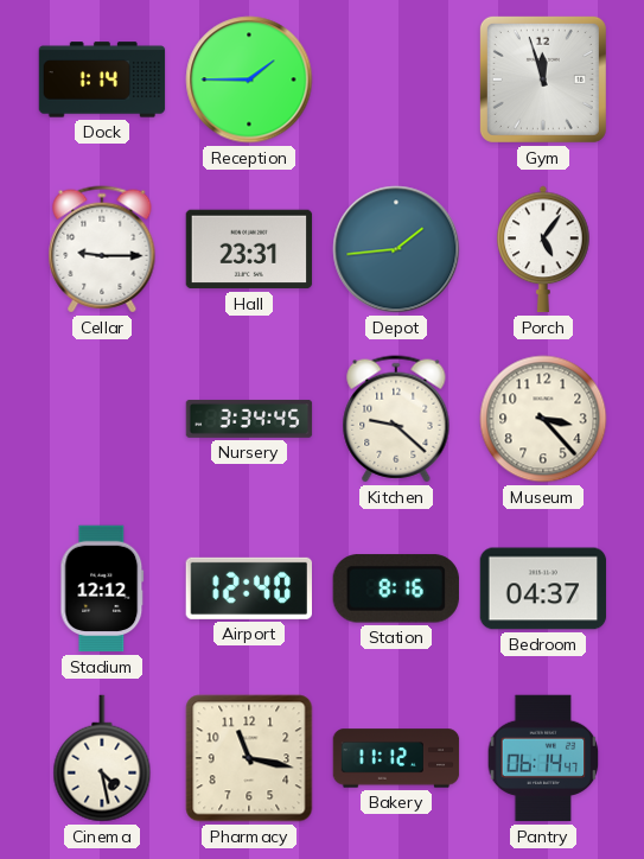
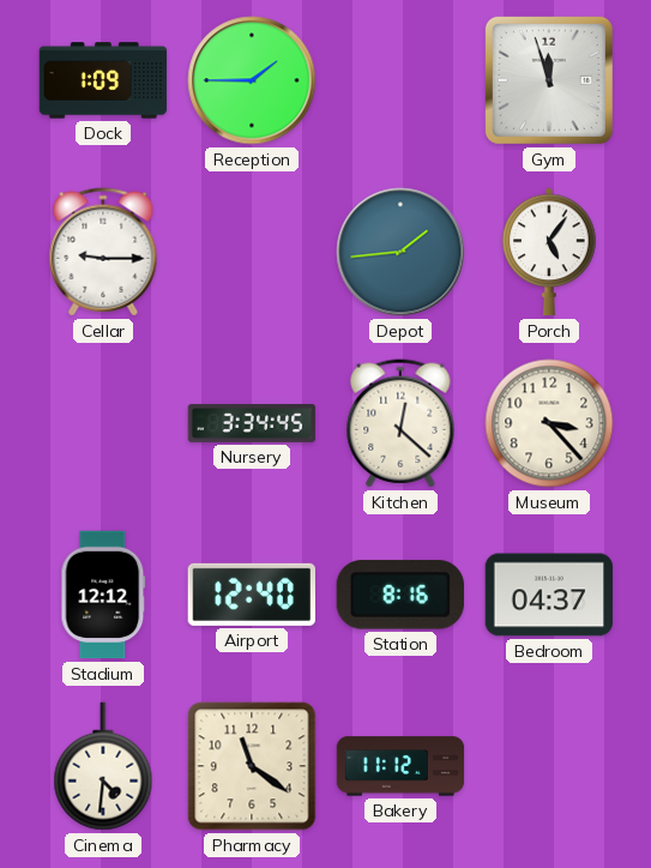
Dock: 1:14 -> 1:09 (103, 80)
Hall: 23:31 -> none (249, 249)
Kitchen: 9:22 -> 12:22 (400, 423)
Cinema: 4:28 -> 4:31 (103, 766)
Pharmacy: 11:17 -> 11:21 (252, 766)
Pantry: 06:14 -> none (543, 758)
